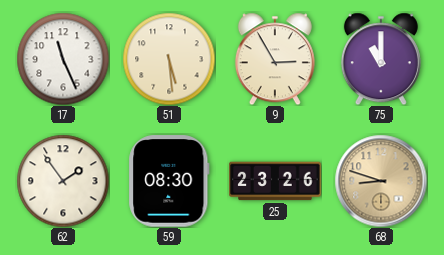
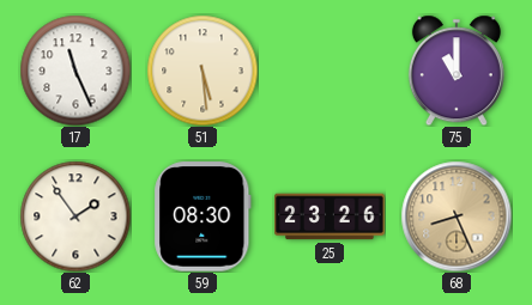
9: 2:55 -> none (275, 59)
68: 8:48 -> 8:26 (457, 216)
